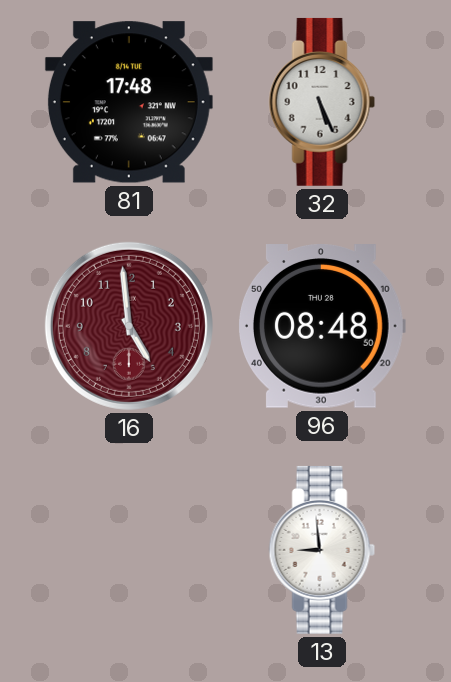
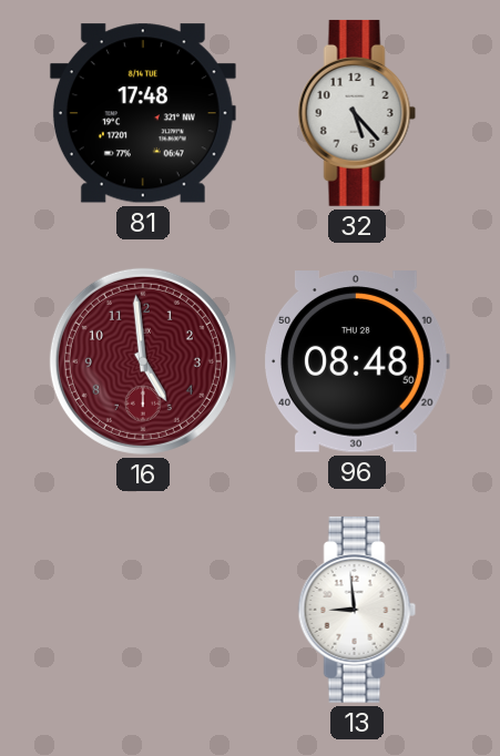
32: 5:26 -> 5:23 (357, 113)
